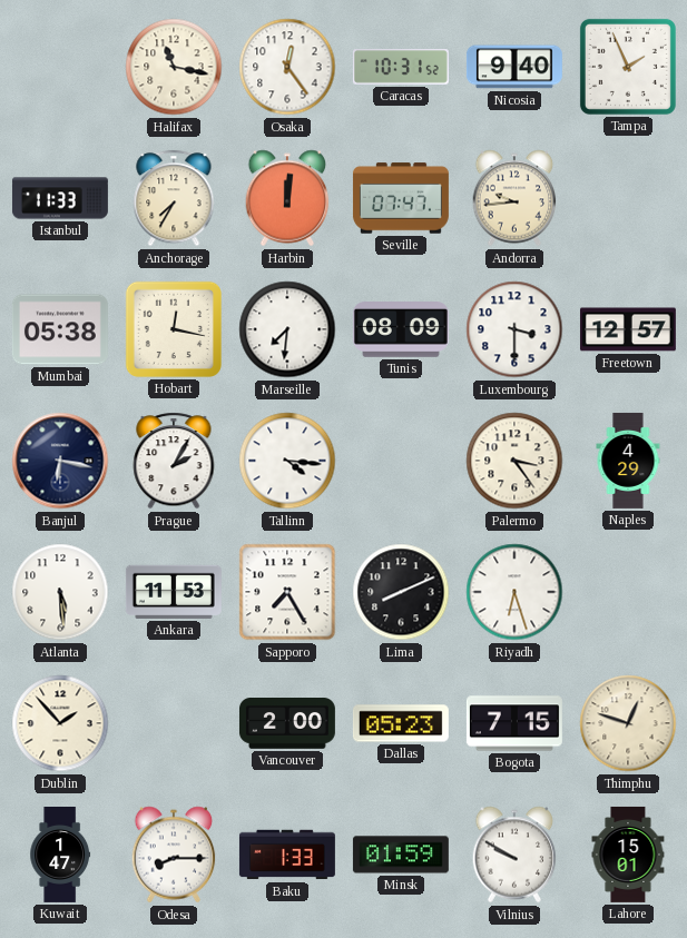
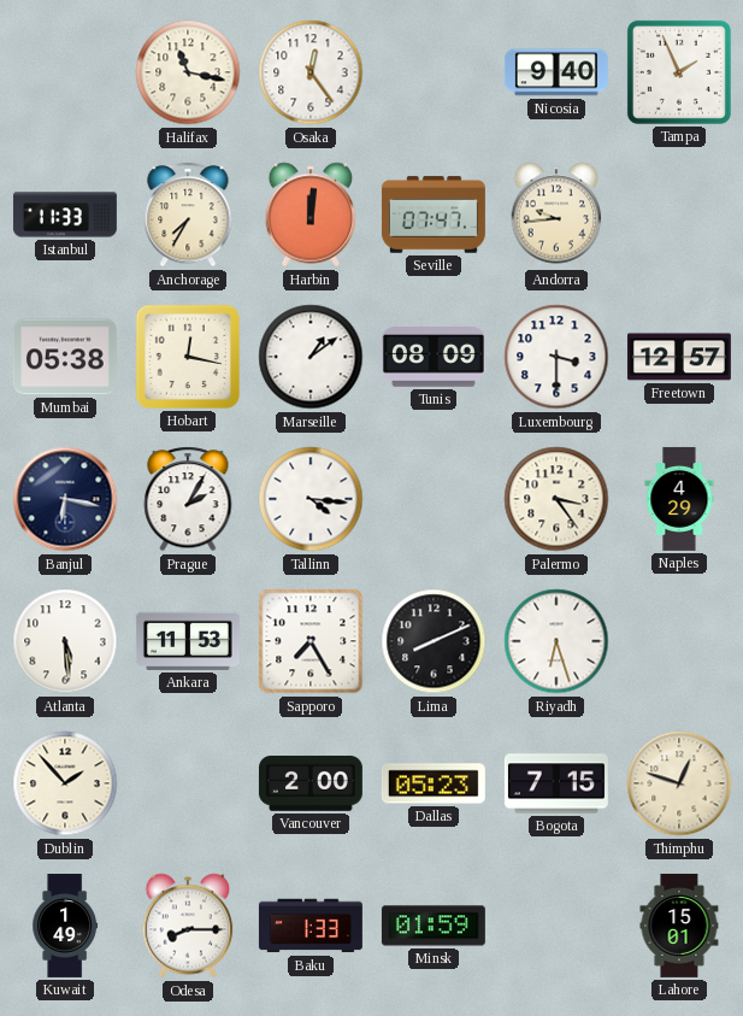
Caracas: 10:31 -> none (401, 67)
Marseille: 7:31 -> 1:09 (311, 357)
Kuwait: 1:47 -> 1:49 (65, 927)
Vilnius: 9:50 -> none (514, 855)
